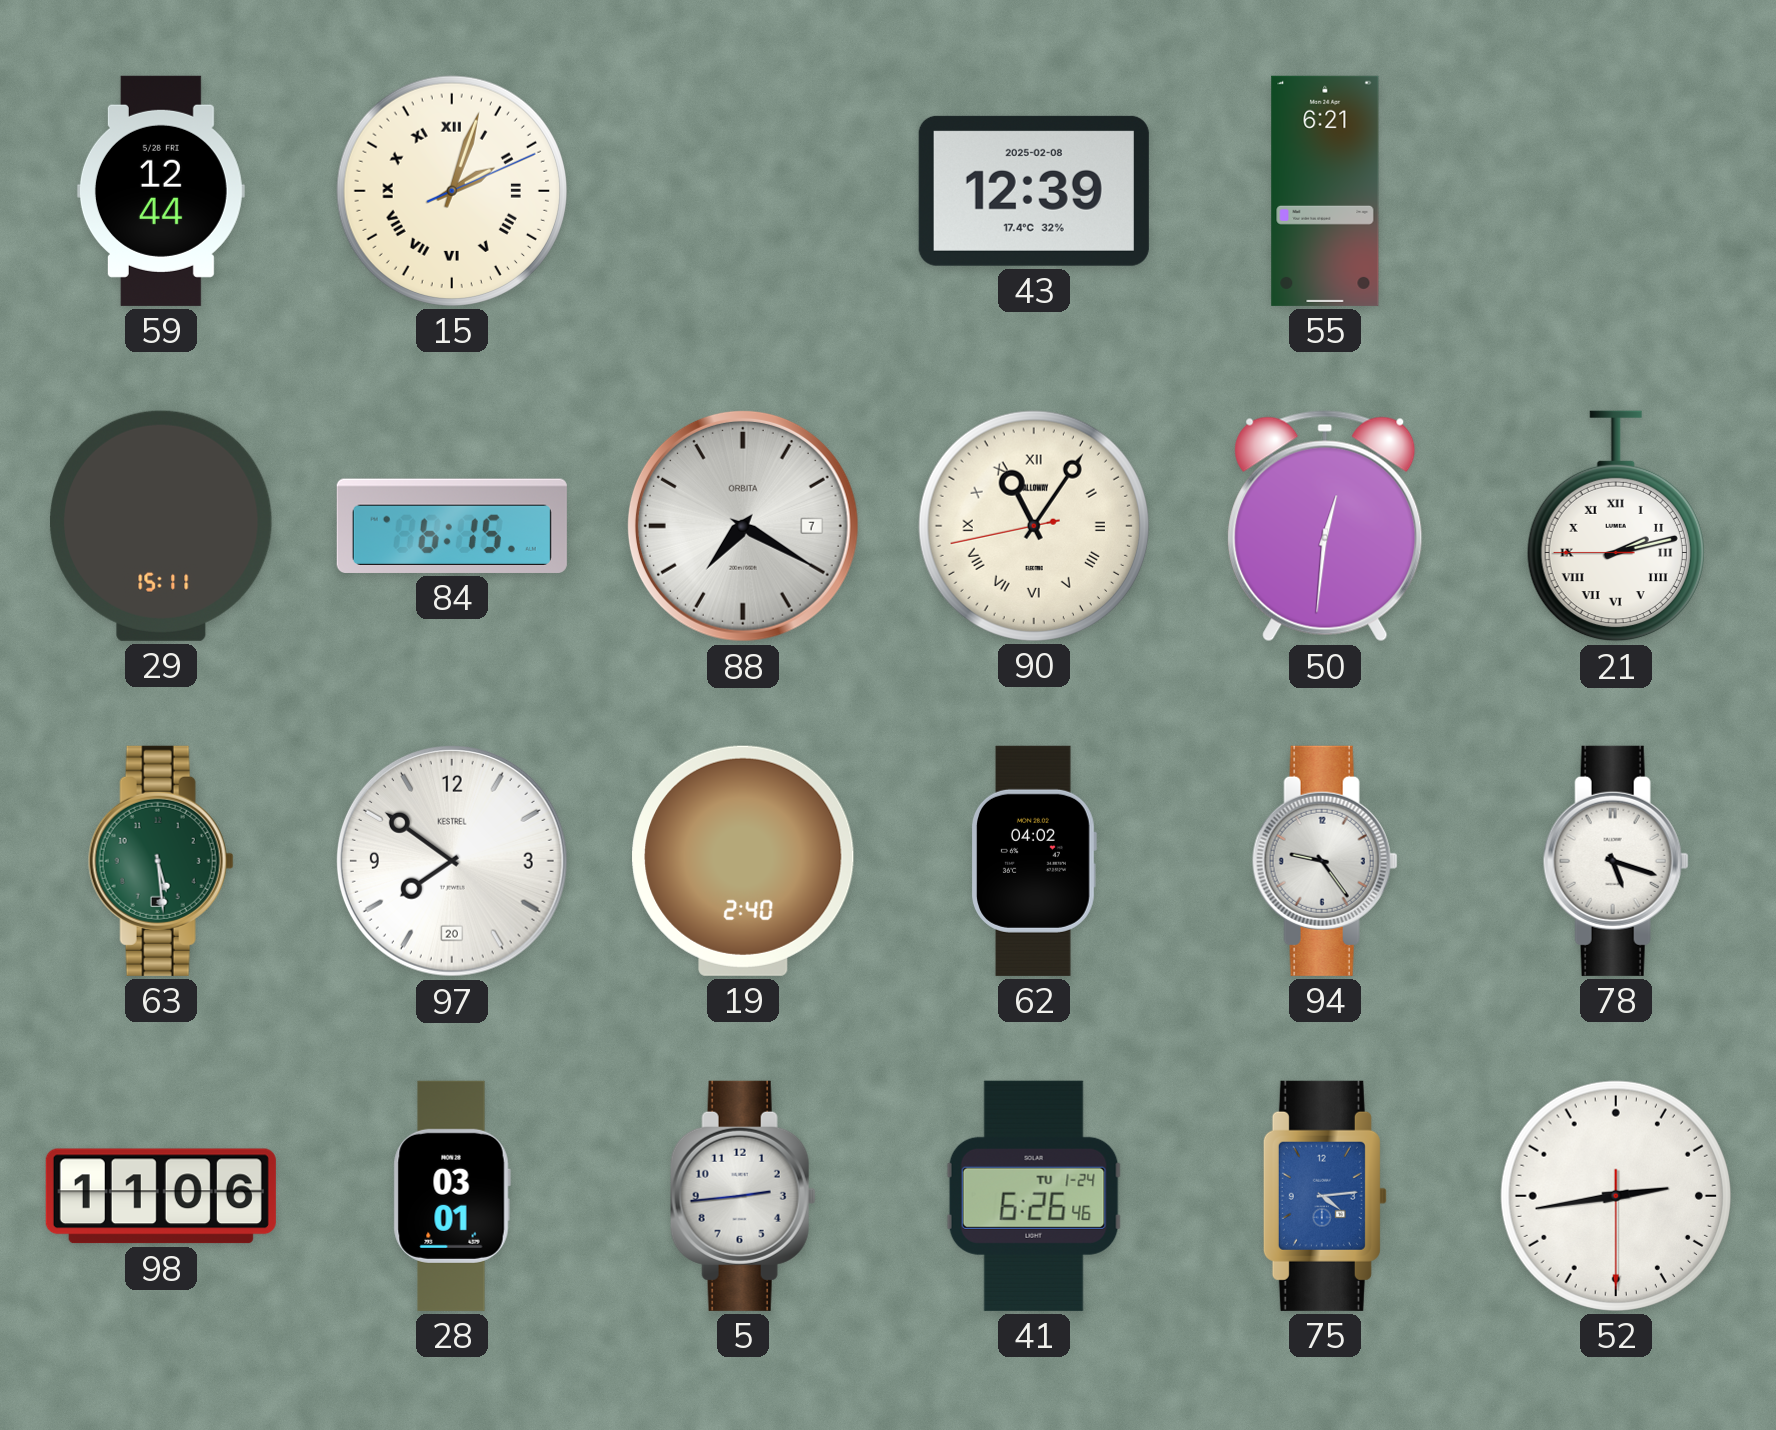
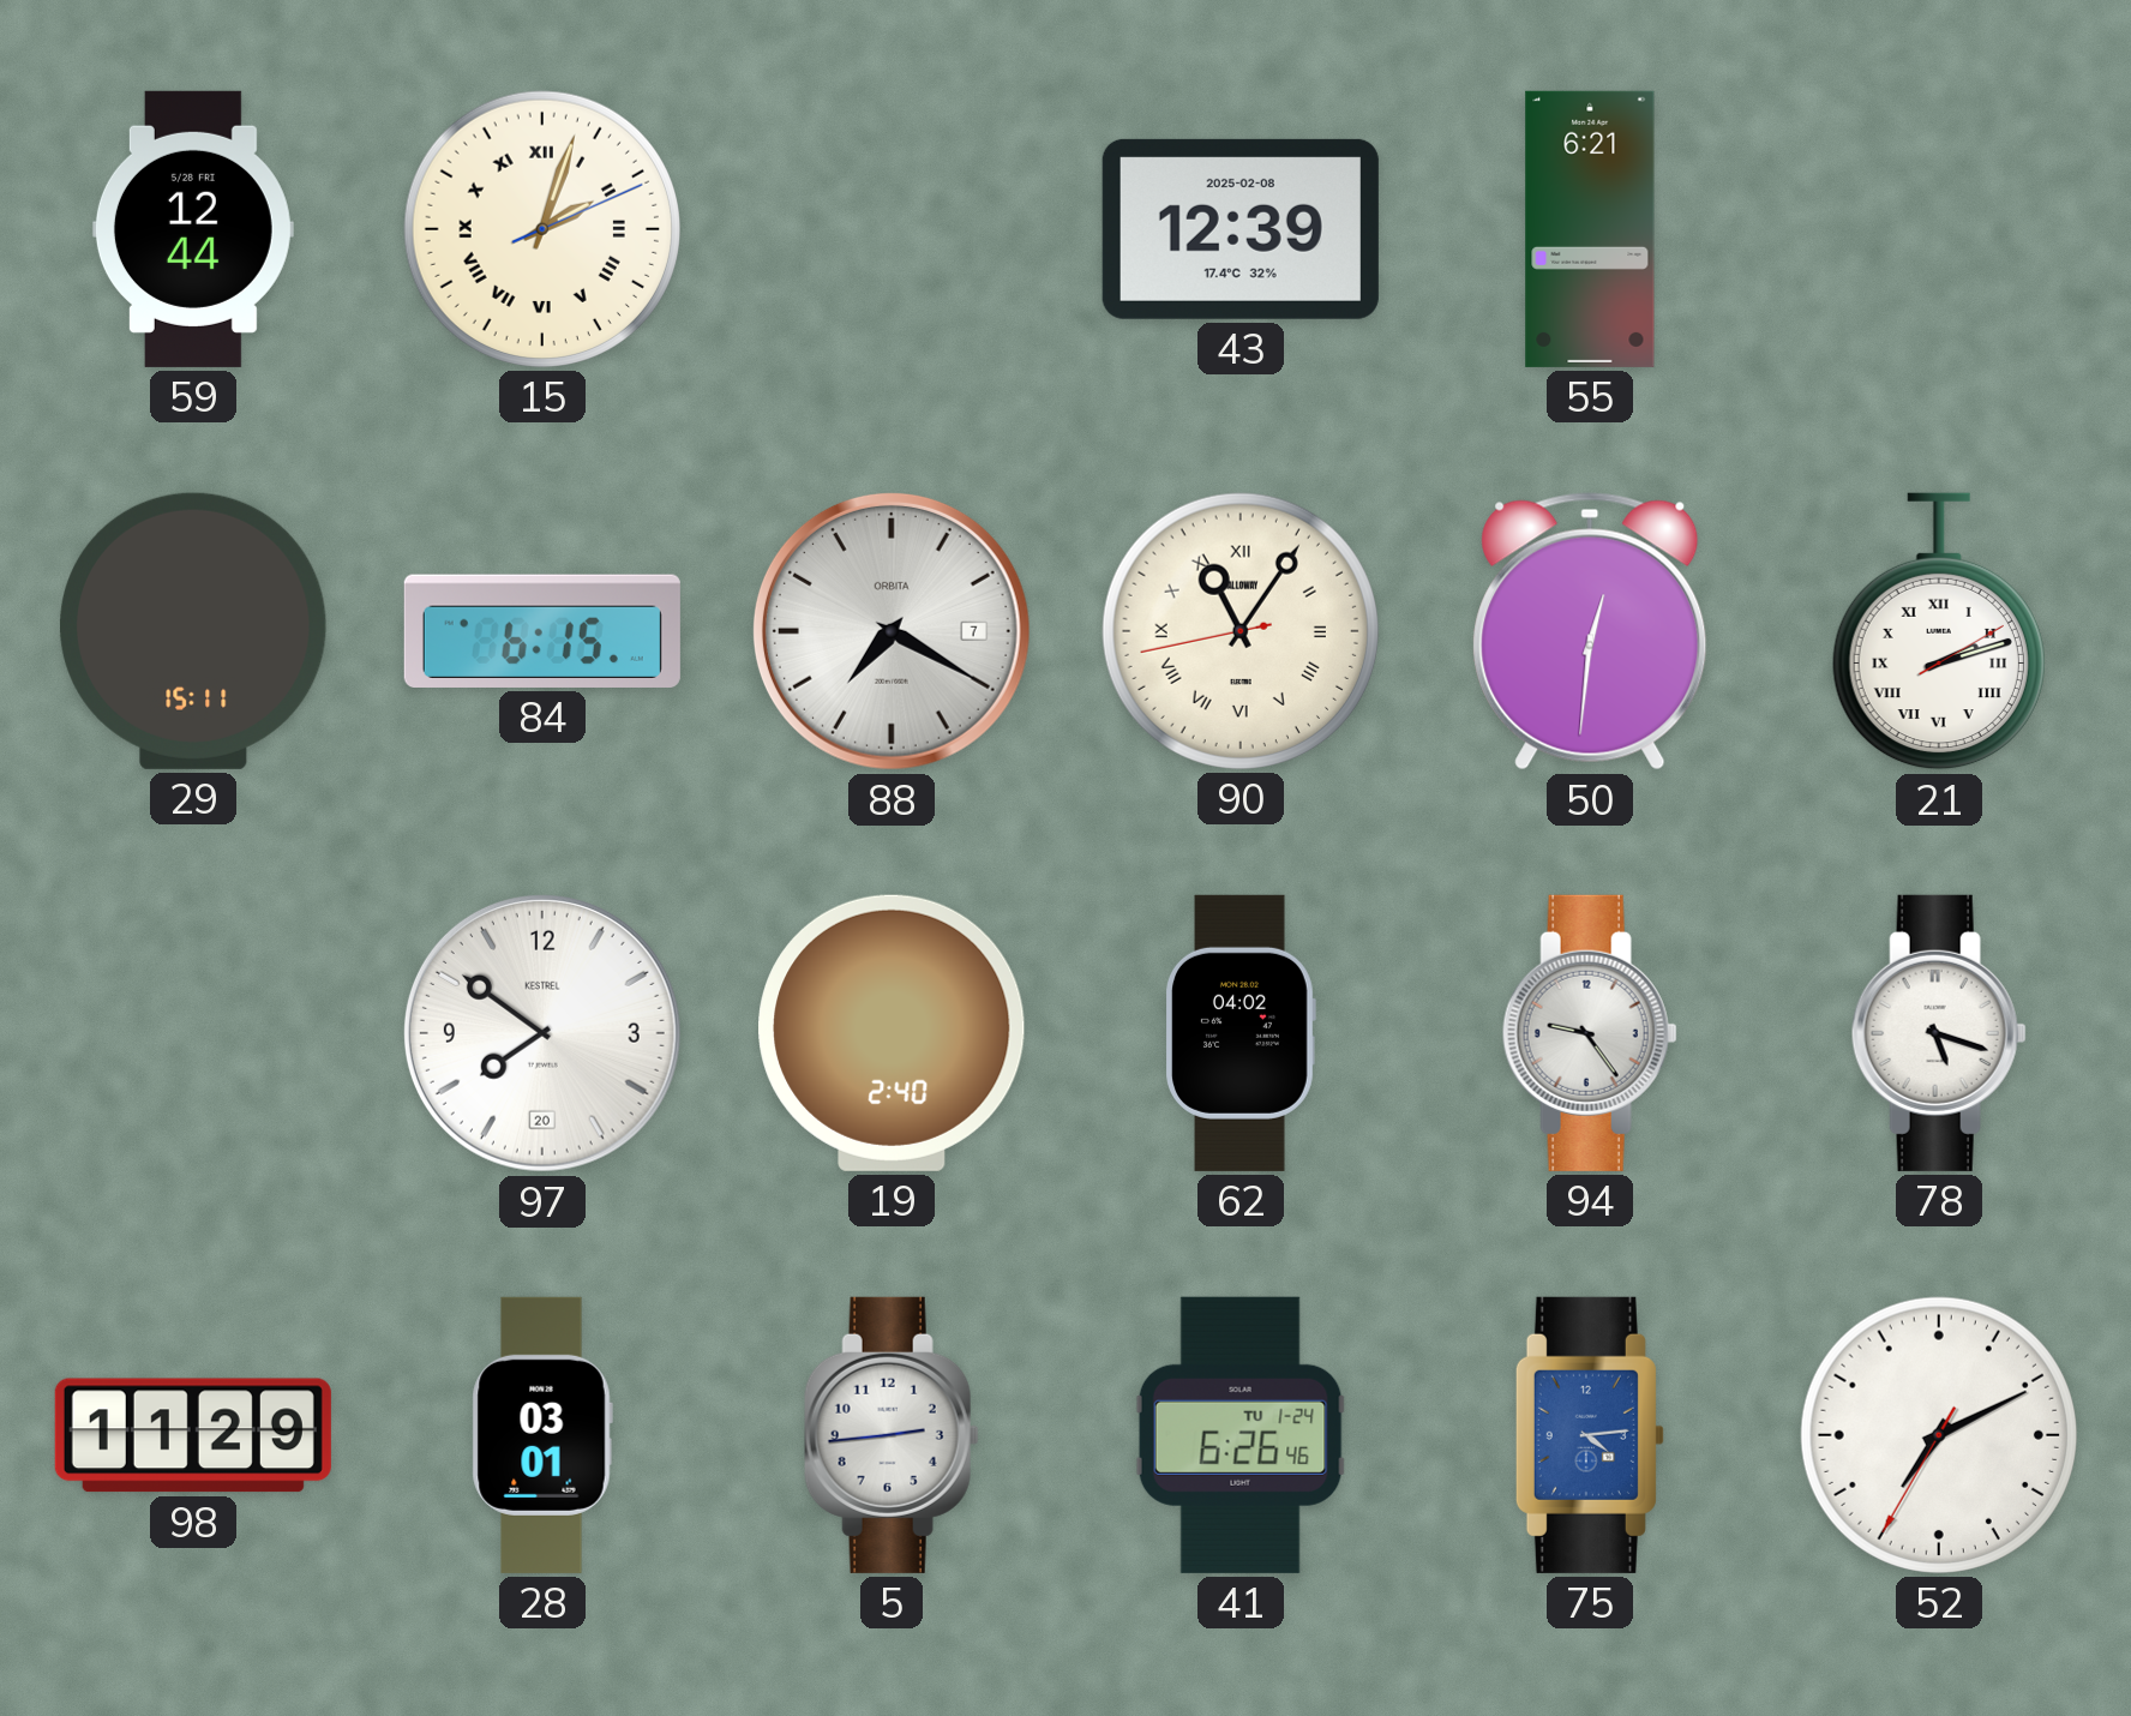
21: 2:12:45 -> 2:12:10 (1939, 631)
63: 5:29 -> none (161, 861)
98: 11:06 -> 11:29 (193, 1435)
52: 2:43 -> 7:10 (1939, 1435)
